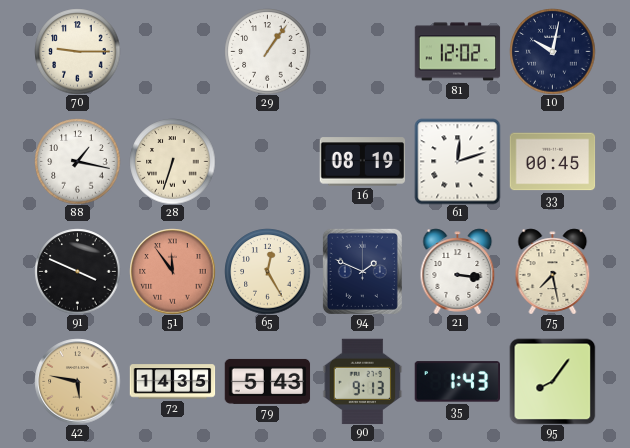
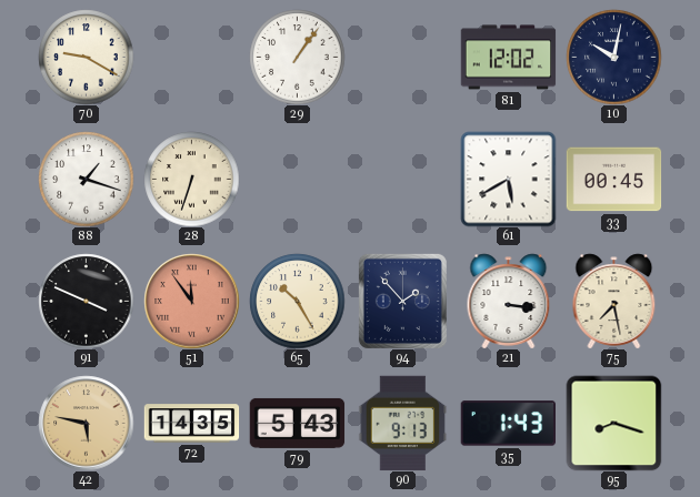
70: 9:15 -> 9:20 (86, 57)
88: 1:17 -> 1:18 (86, 179)
16: 08:19 -> none (362, 162)
61: 12:12 -> 5:40 (508, 179)
65: 12:25 -> 10:25 (297, 301)
94: 1:49 -> 1:53 (402, 301)
95: 8:06 -> 8:18 (613, 423)
